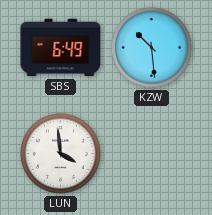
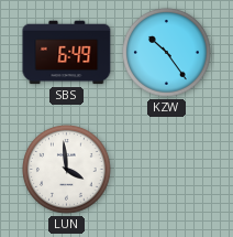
KZW: 10:29 -> 10:24 (167, 53)
